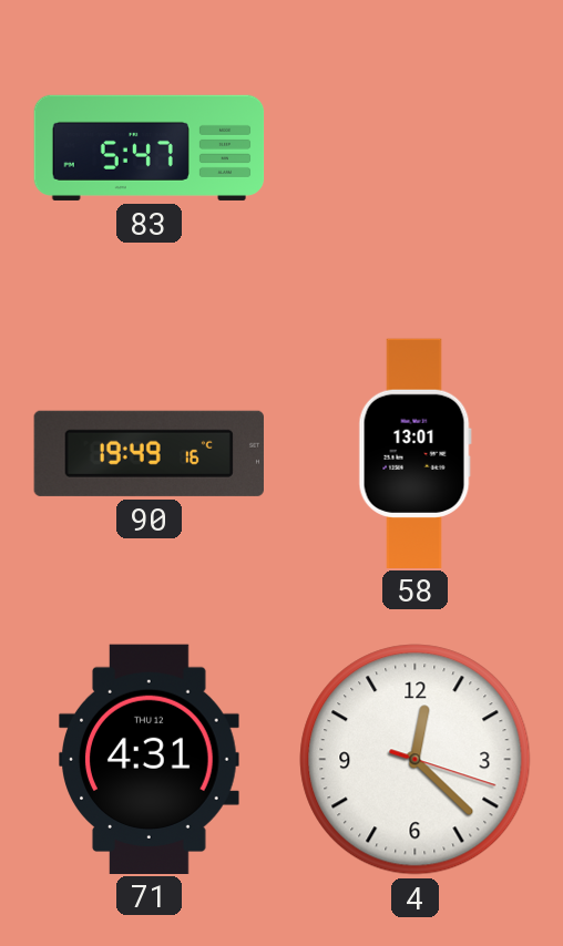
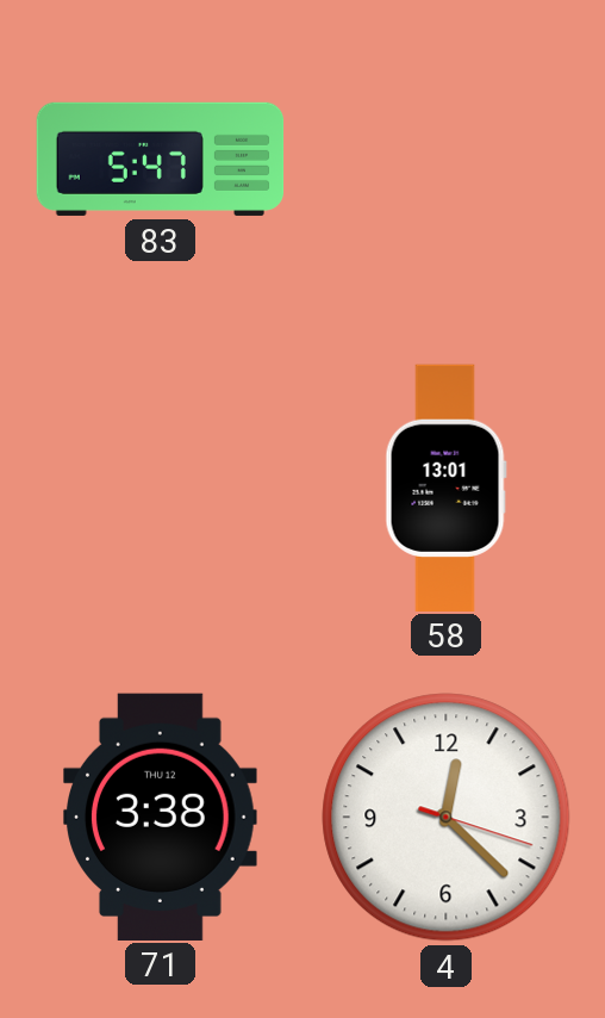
90: 19:49 -> none (149, 453)
71: 4:31 -> 3:38 (161, 817)
